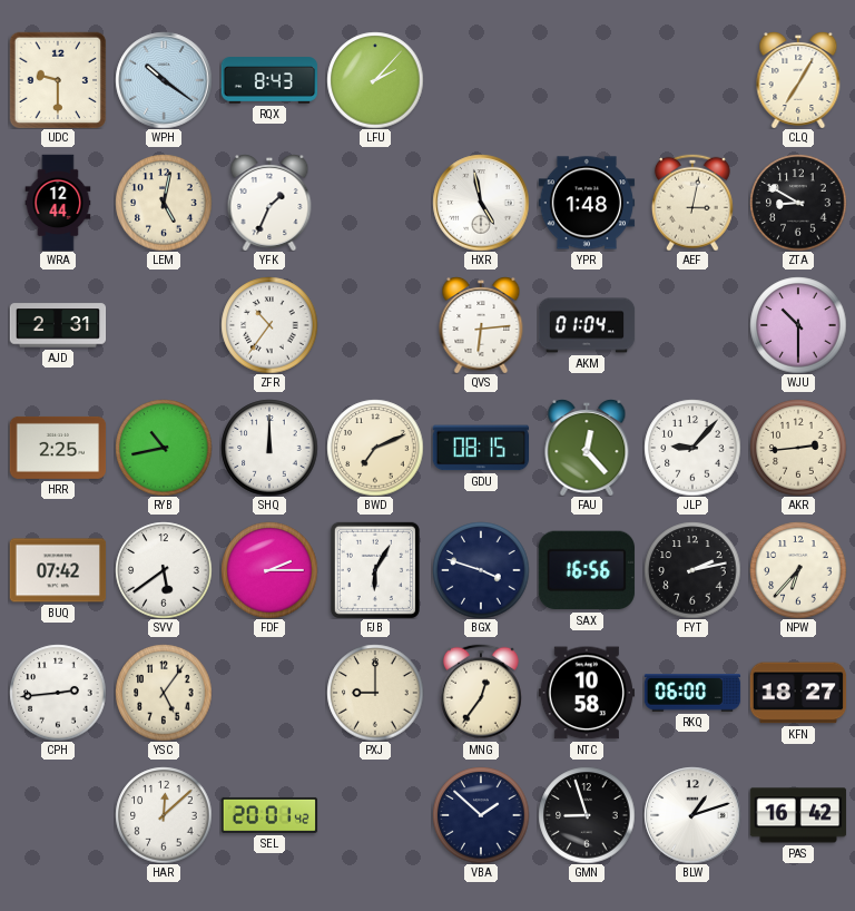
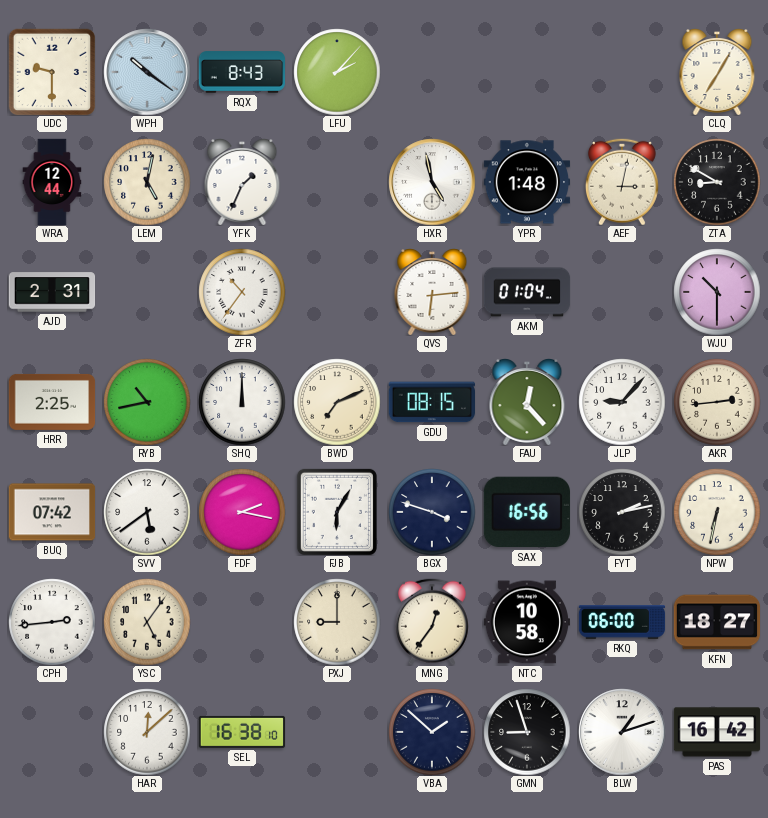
FDF: 2:15 -> 2:17 (242, 512)
NPW: 6:37 -> 6:32 (717, 512)
SEL: 20:01 -> 16:38 (242, 732)
